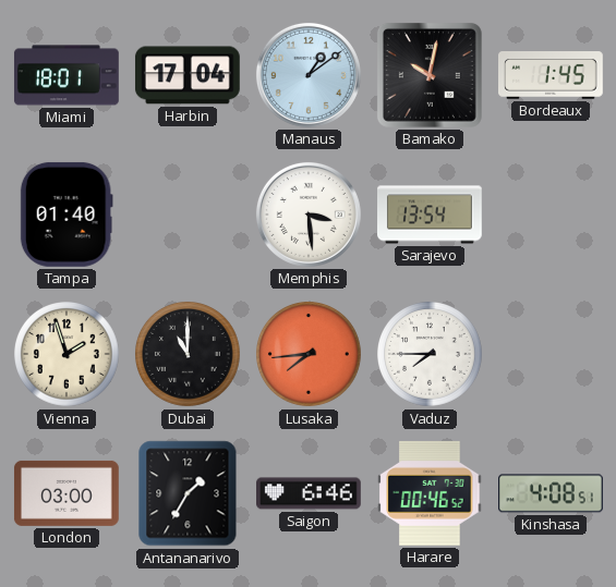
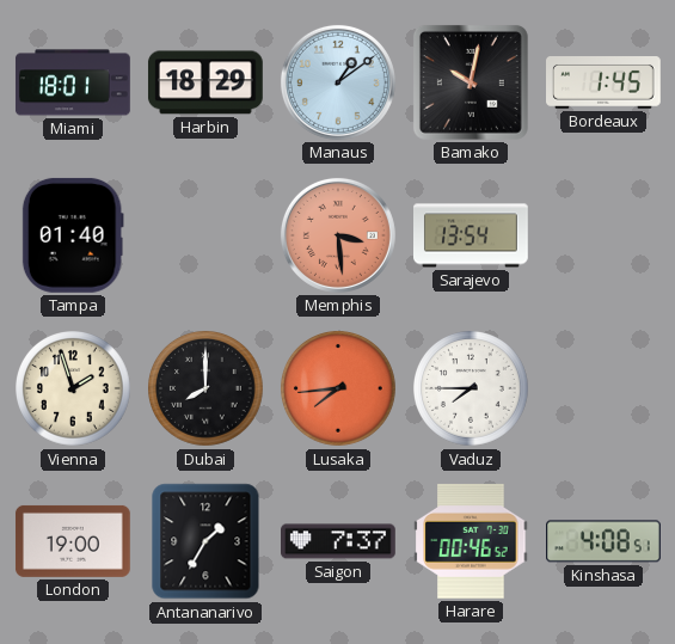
Harbin: 17:04 -> 18:29 (205, 82)
Memphis dial: white -> salmon (338, 235)
Dubai: 11:00 -> 8:00 (207, 390)
London: 03:00 -> 19:00 (73, 541)
Saigon: 6:46 -> 7:37 (339, 541)
